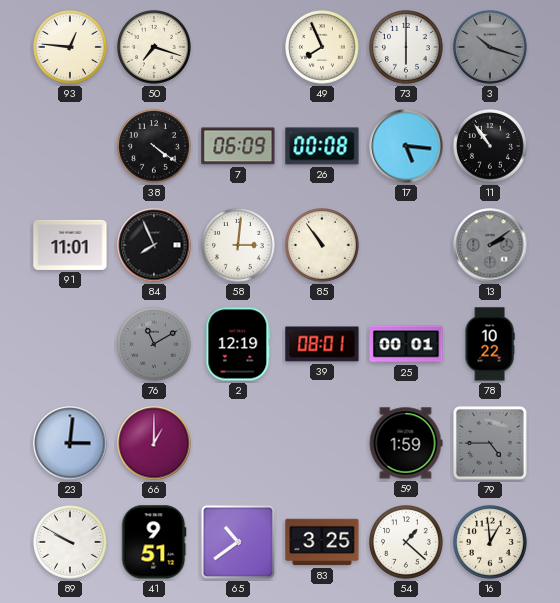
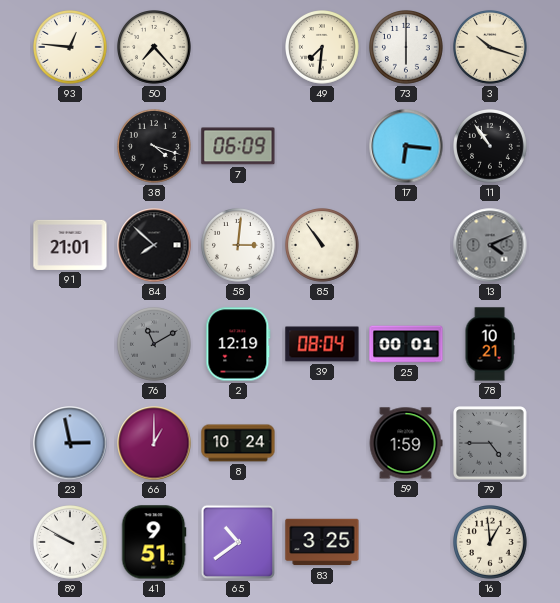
50: 7:18 -> 7:23 (155, 48)
49: 7:56 -> 7:31 (323, 48)
3 dial: grey -> cream (491, 48)
38: 4:21 -> 4:18 (155, 147)
26: 00:08 -> none (322, 146)
17: 5:16 -> 6:16 (406, 146)
91: 11:01 -> 21:01 (70, 245)
84: 7:56 -> 7:52 (154, 245)
13: 2:09 -> 4:11 (490, 245)
39: 08:01 -> 08:04 (322, 344)
78: 10:22 -> 10:21 (490, 344)
23: 3:01 -> 2:58 (70, 443)
8: none -> 10:24 (238, 443)
54: 1:22 -> none (407, 543)
